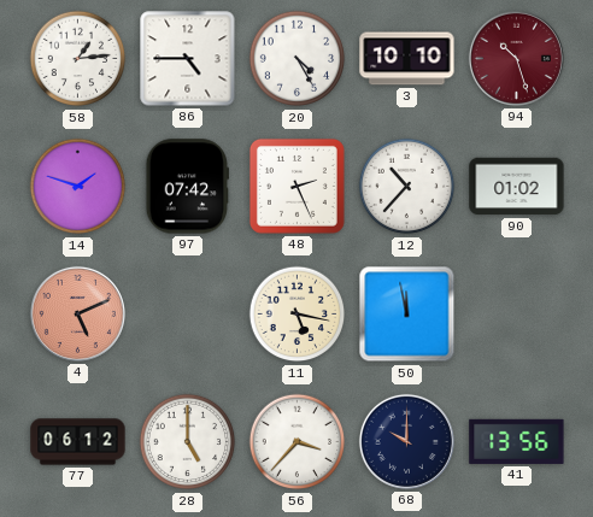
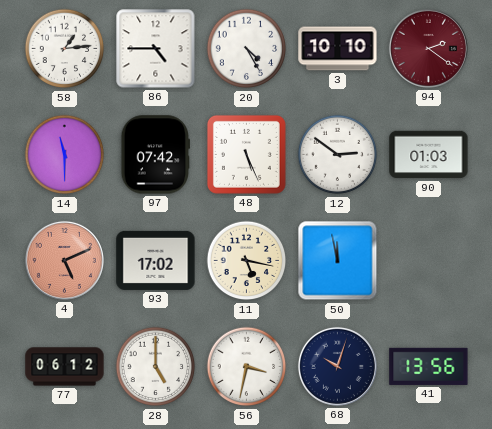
94: 10:27 -> 2:21 (428, 48)
14: 1:48 -> 11:30 (65, 155)
48: 2:26 -> 5:26 (246, 154)
12: 10:37 -> 2:51 (338, 155)
90: 01:02 -> 01:03 (429, 155)
93: none -> 17:02 (156, 260)
56: 3:37 -> 3:32 (247, 367)
68: 10:00 -> 10:03 (337, 366)
